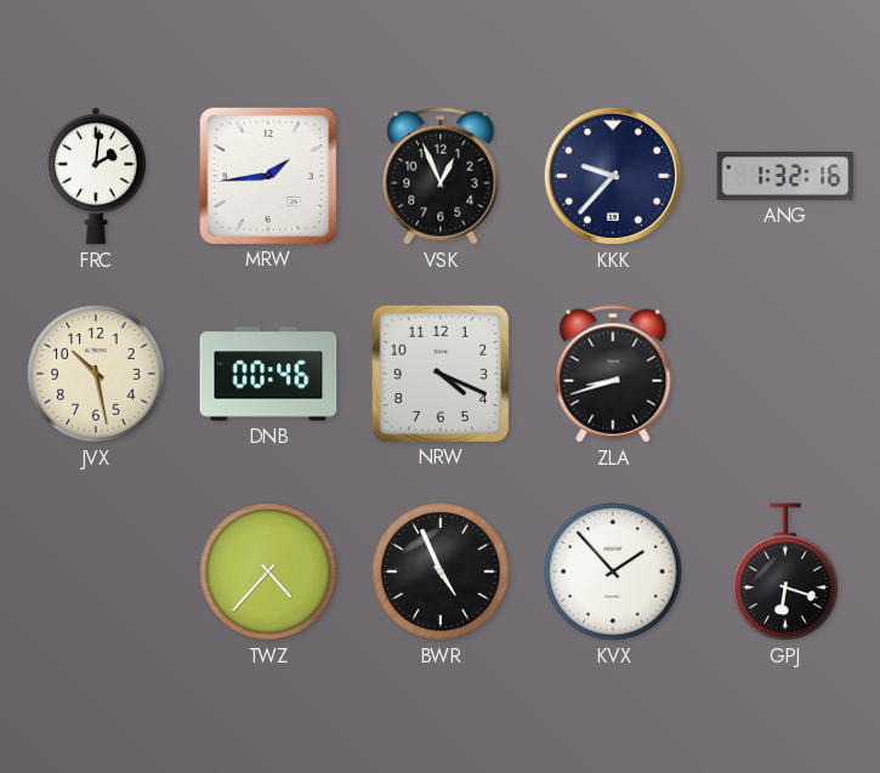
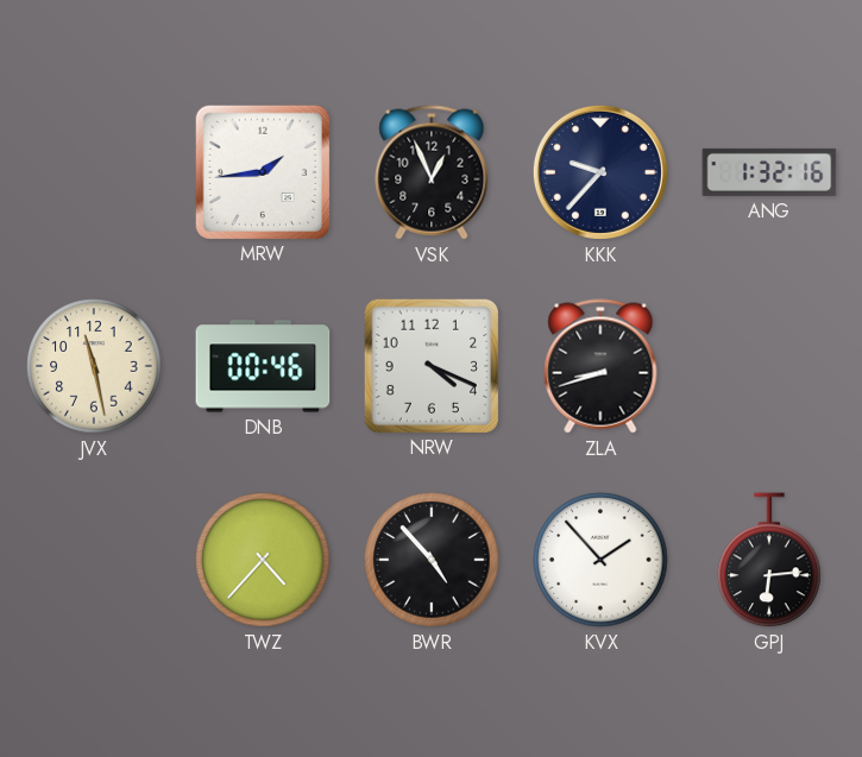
FRC: 2:01 -> none (96, 176)
JVX: 10:28 -> 11:28 (94, 366)
BWR: 4:56 -> 4:53 (432, 560)
GPJ: 6:18 -> 6:14 (769, 560)
